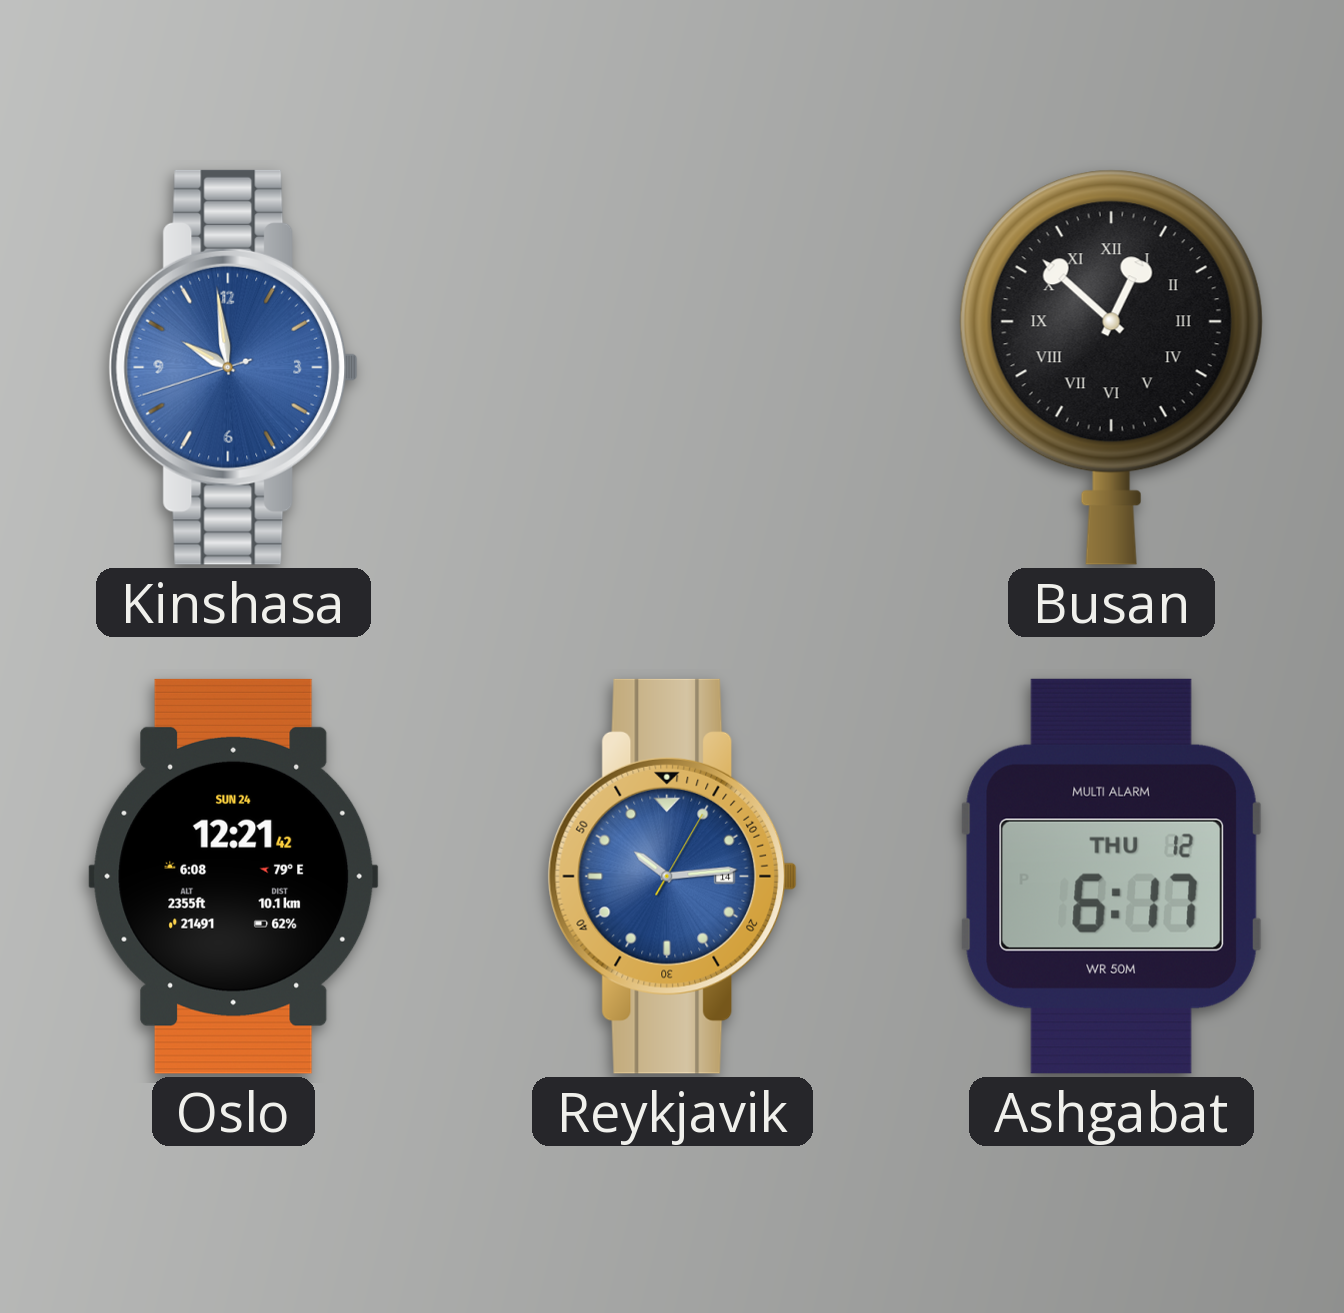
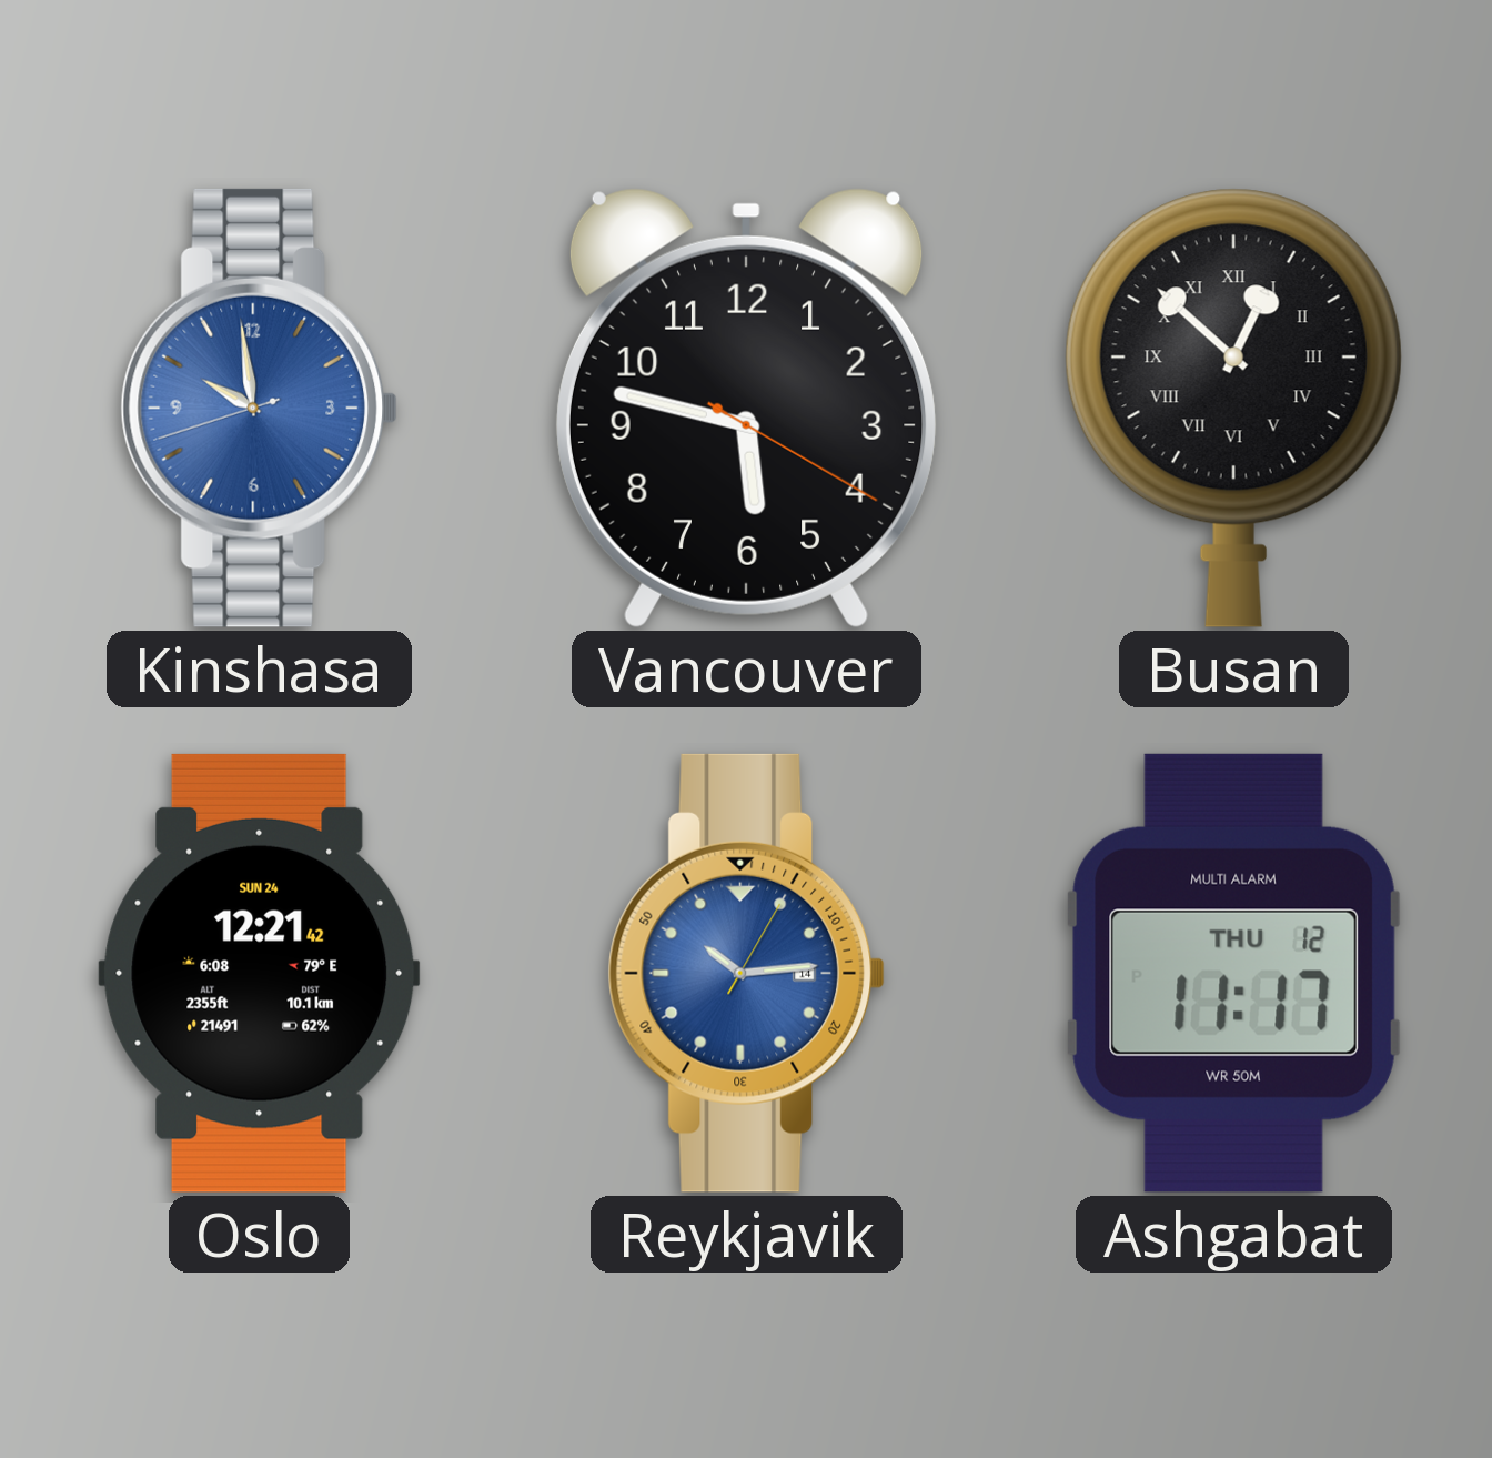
Vancouver: none -> 5:47 (746, 408)
Ashgabat: 6:17 -> 11:17 (1233, 973)
